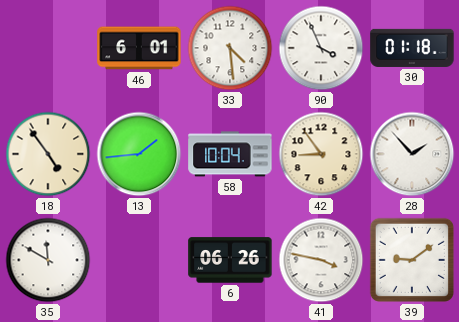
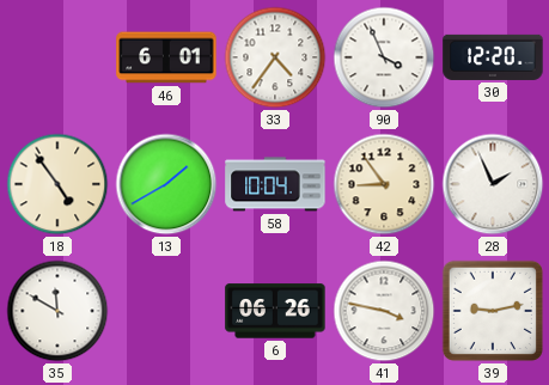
33: 4:29 -> 4:36 (275, 57)
30: 01:18 -> 12:20 (493, 57)
13: 1:44 -> 1:40 (166, 184)
28: 1:53 -> 1:56 (493, 184)
39: 9:09 -> 9:13 (493, 311)
